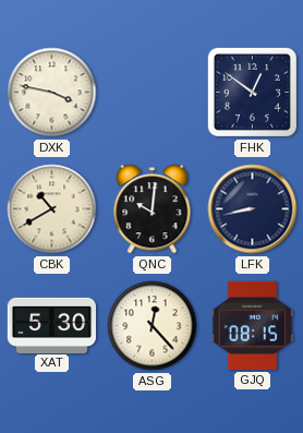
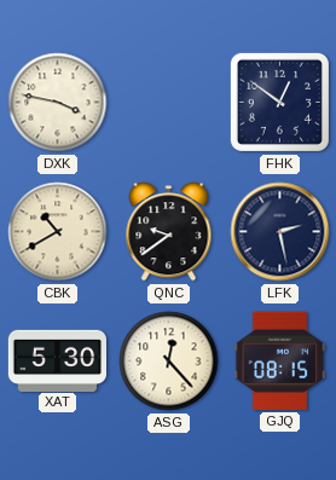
QNC: 10:01 -> 9:39 (169, 232)
LFK: 8:43 -> 2:28 (280, 232)
